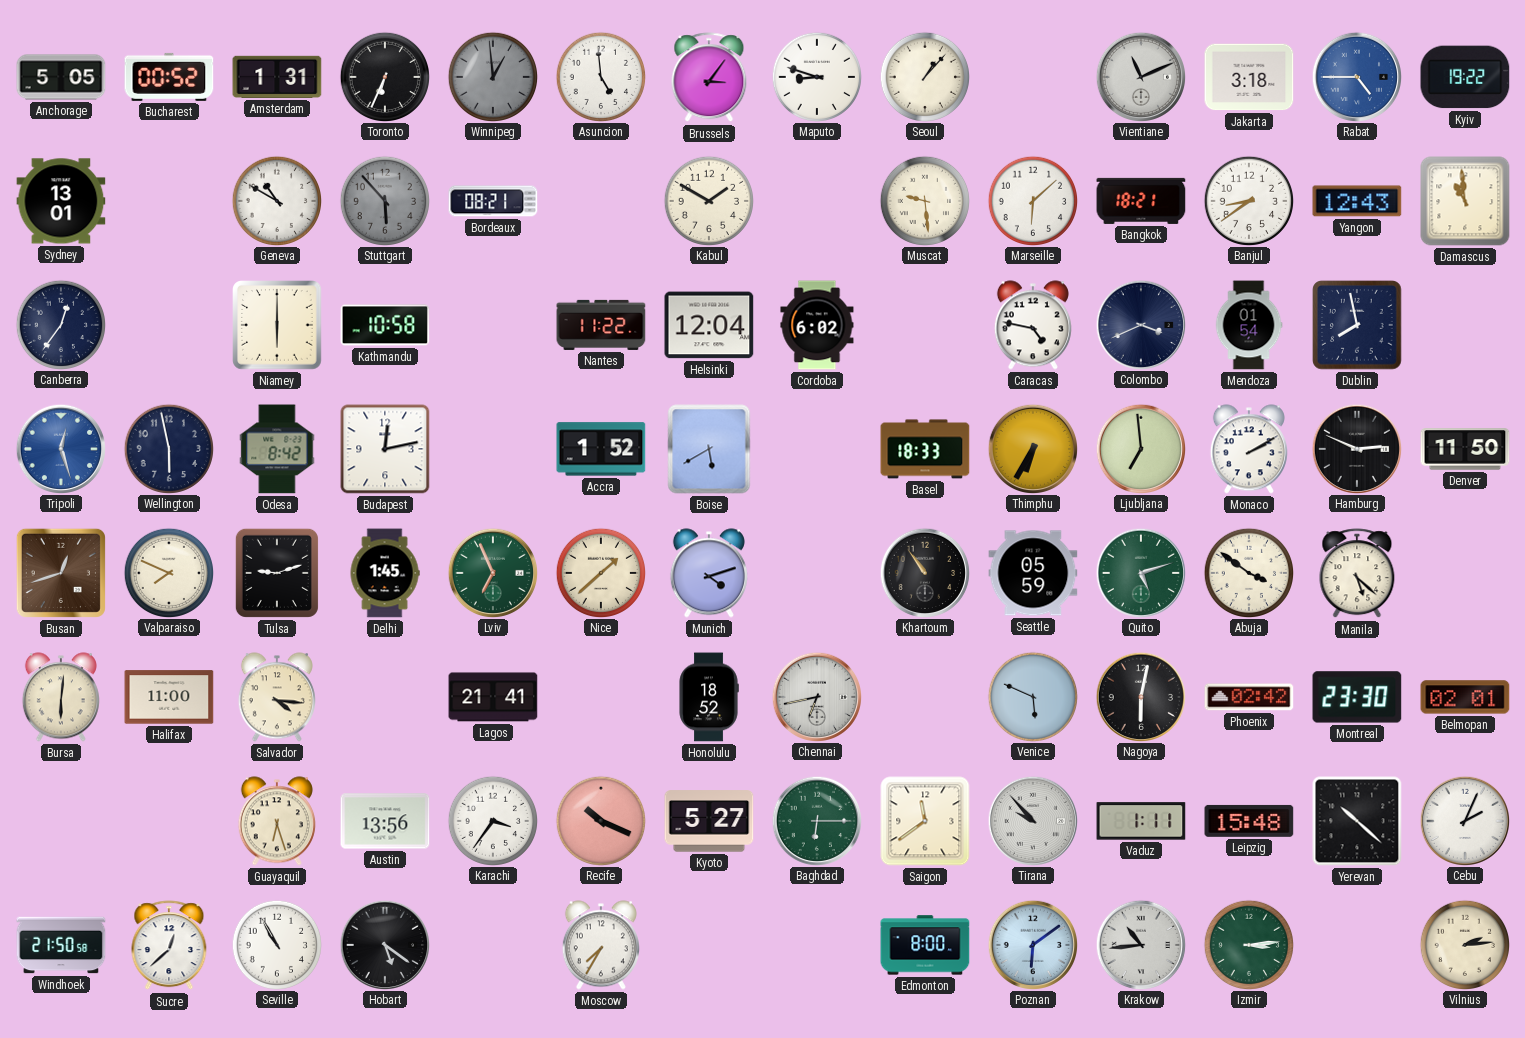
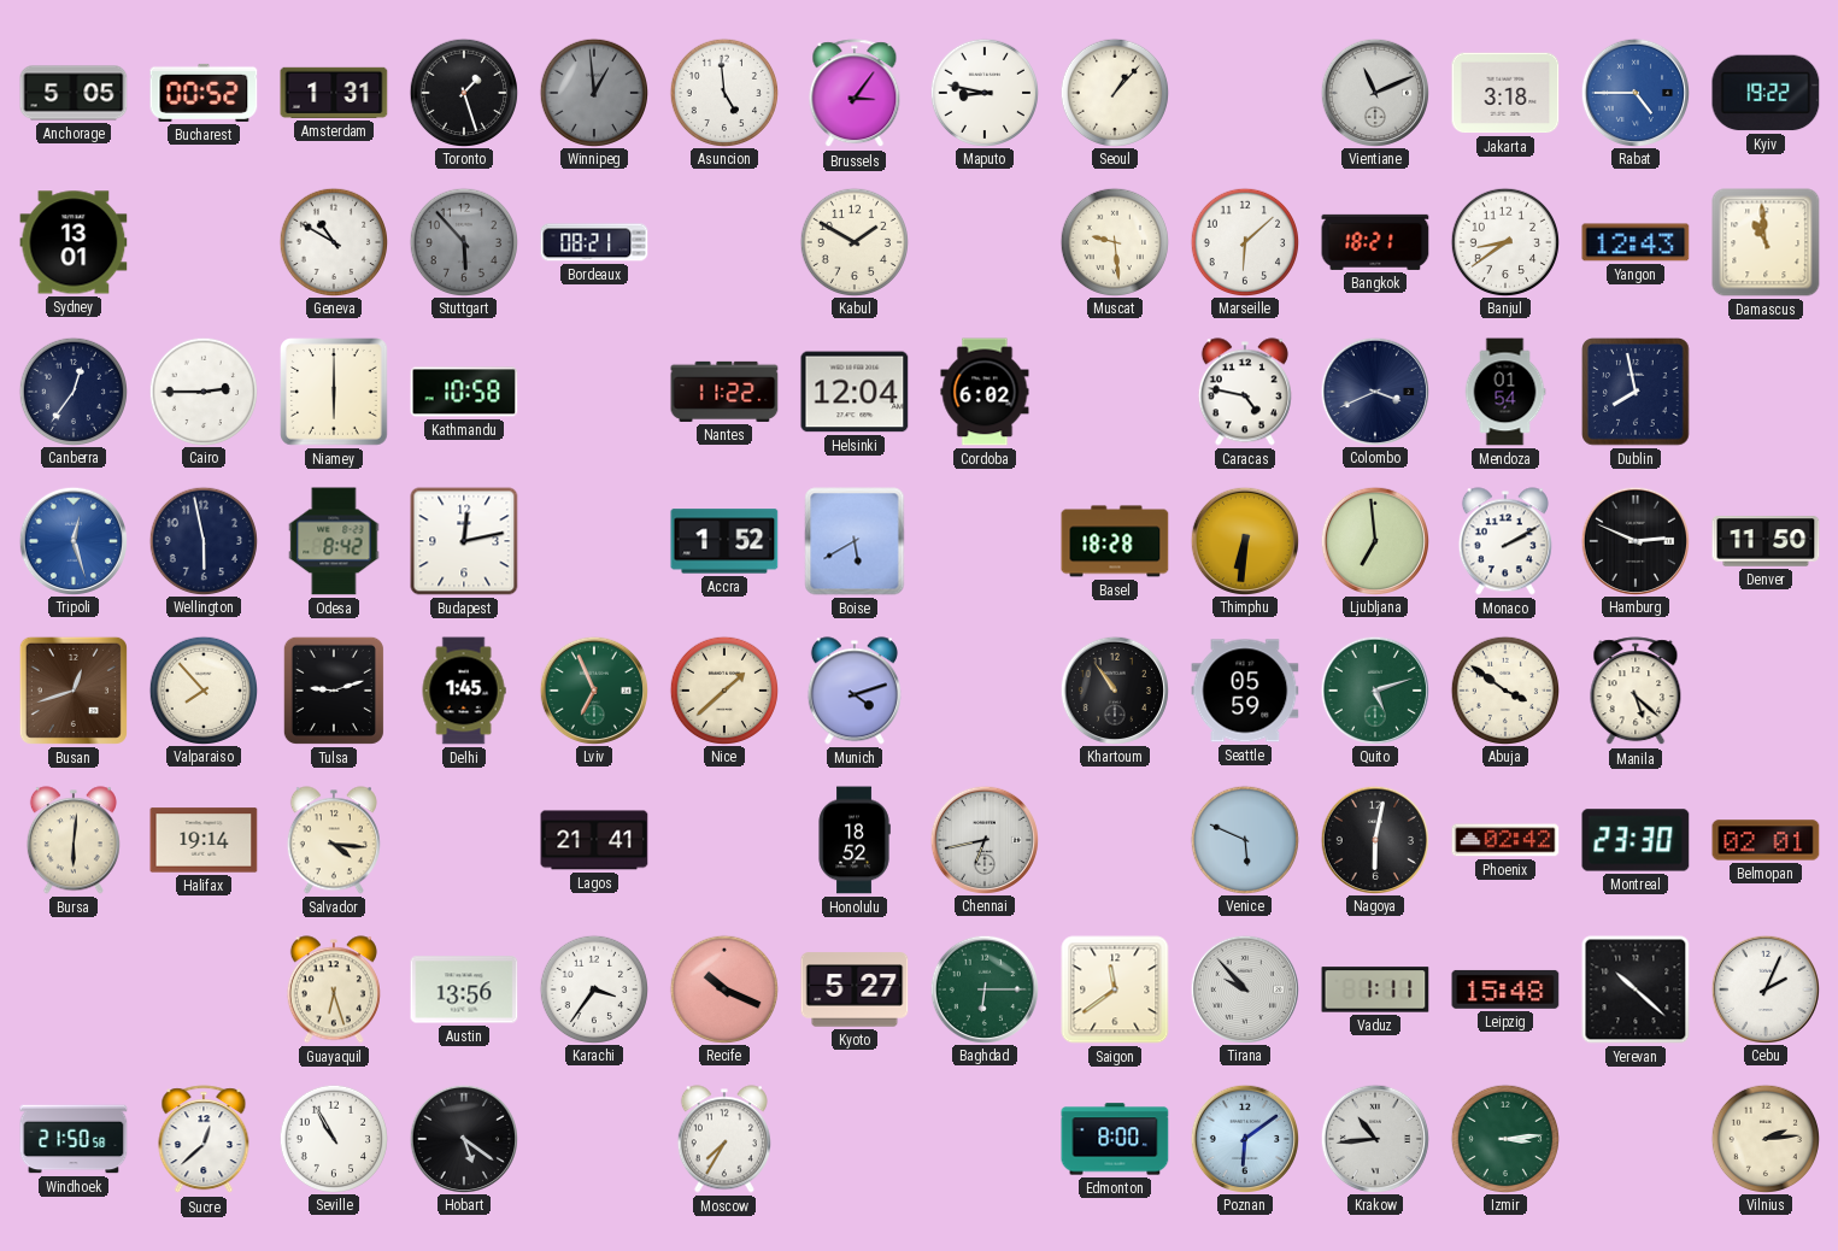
Toronto: 6:34 -> 1:27 (463, 92)
Maputo: 8:48 -> 8:47 (983, 92)
Cairo: none -> 2:45 (202, 390)
Basel: 18:33 -> 18:28 (1115, 541)
Thimphu: 6:35 -> 6:31 (1244, 540)
Valparaiso: 7:49 -> 7:53 (202, 689)
Halifax: 11:00 -> 19:14 (204, 840)
